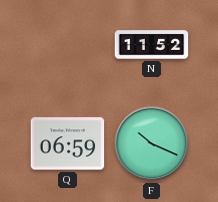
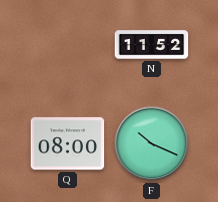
Q: 06:59 -> 08:00 (68, 144)
